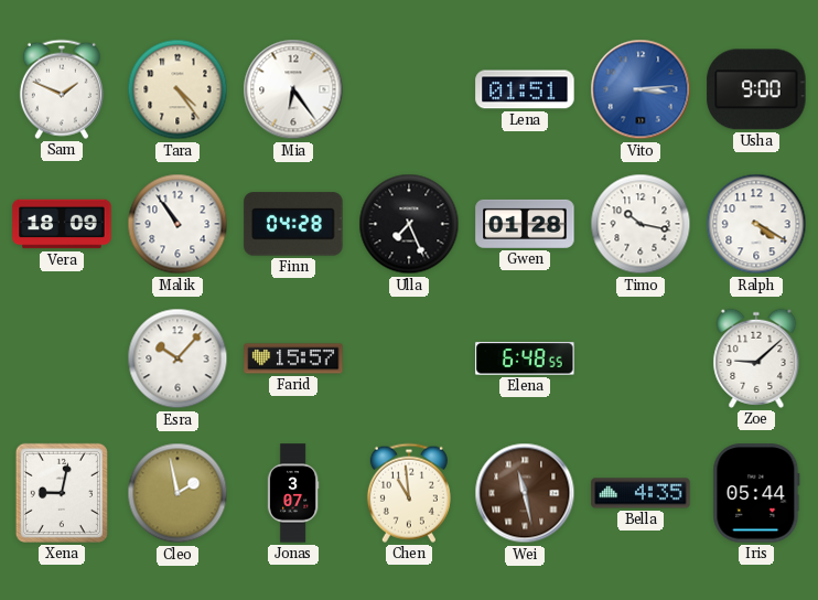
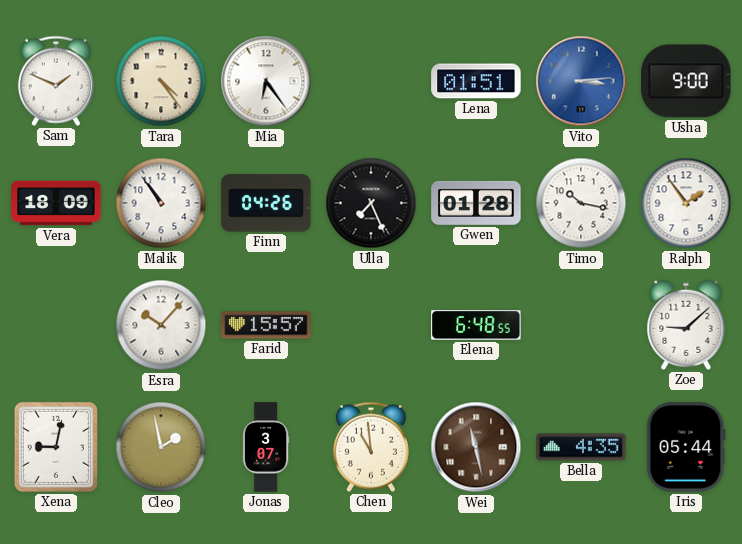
Finn: 04:28 -> 04:26 (266, 203)
Ralph: 4:20 -> 1:54 (686, 203)
